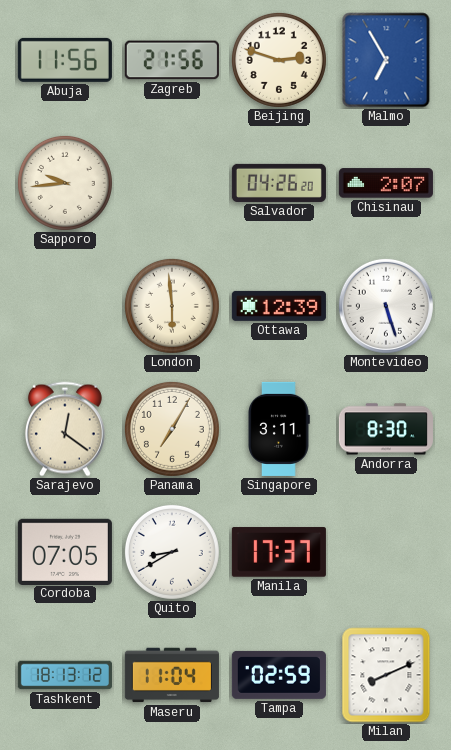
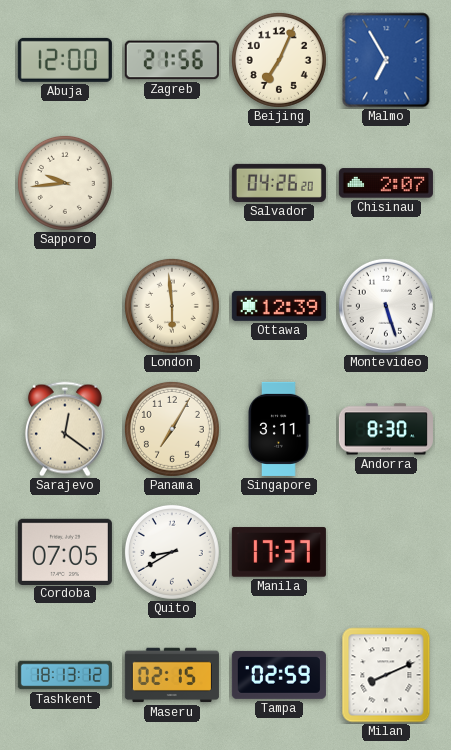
Abuja: 11:56 -> 12:00 (65, 60)
Beijing: 2:48 -> 7:04 (279, 60)
Maseru: 11:04 -> 02:15 (172, 675)
